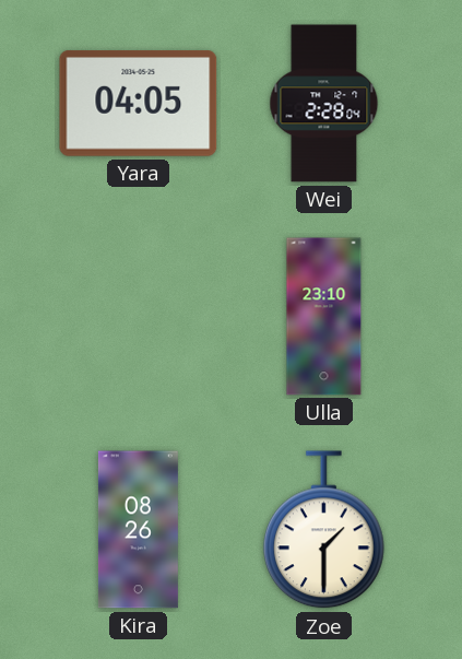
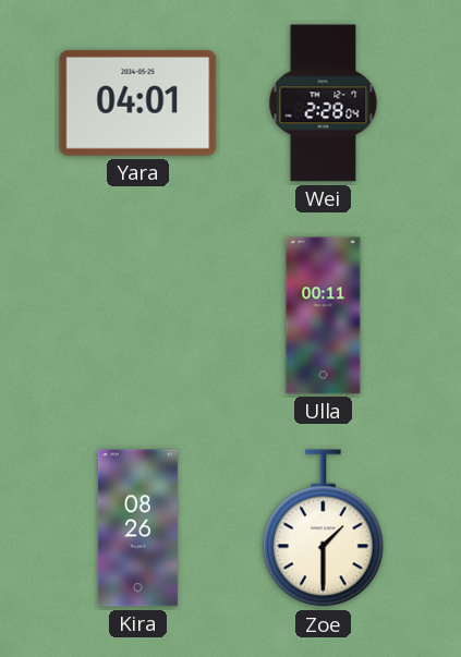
Yara: 04:05 -> 04:01 (138, 104)
Ulla: 23:10 -> 00:11 (324, 316)
